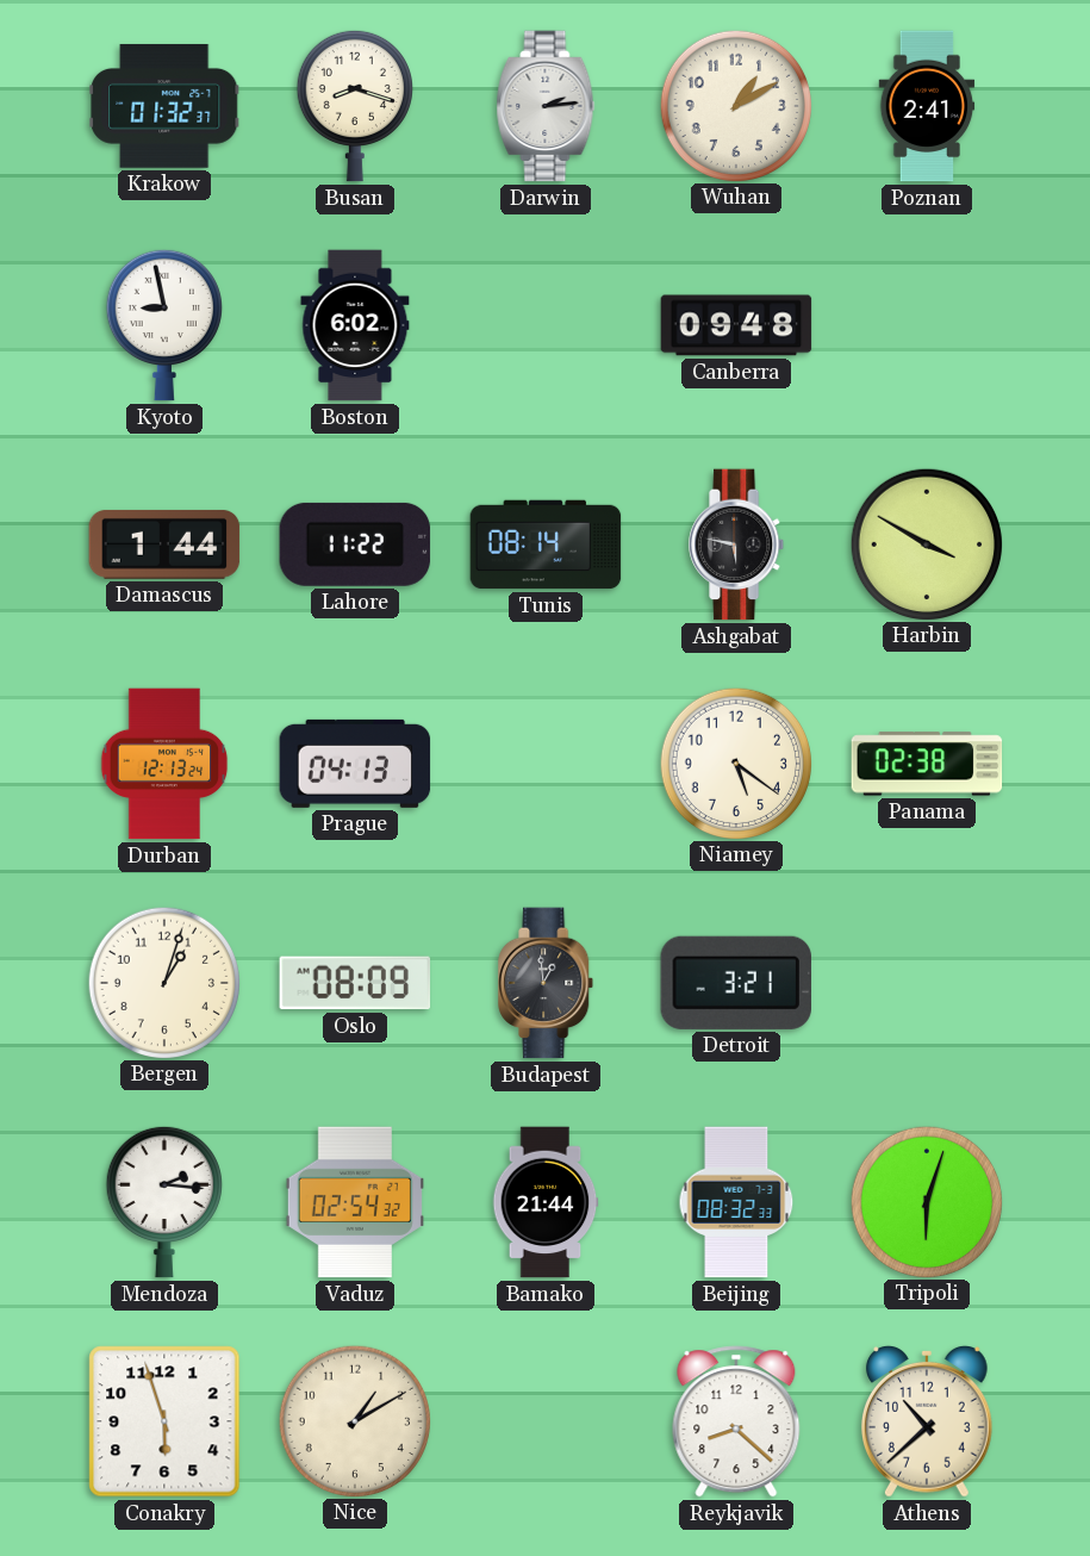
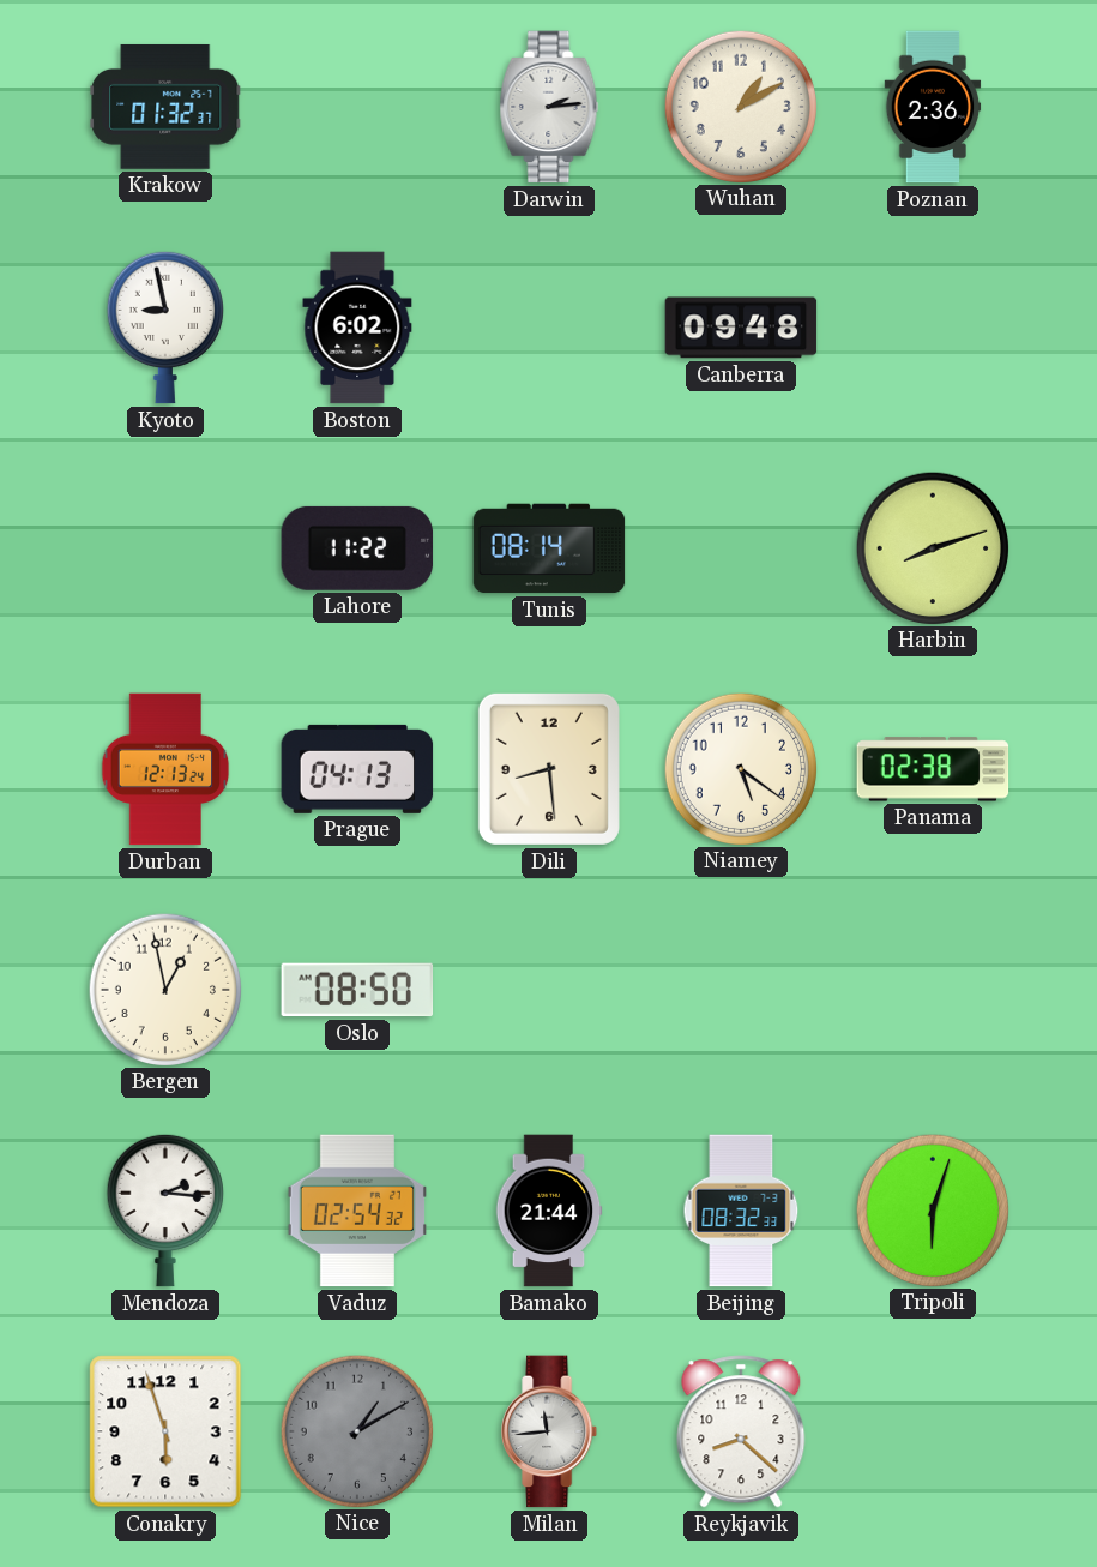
Busan: 8:18 -> none (355, 106)
Poznan: 2:41 -> 2:36 (933, 107)
Damascus: 1:44 -> none (164, 544)
Ashgabat: 5:47 -> none (737, 544)
Harbin: 3:50 -> 8:12 (932, 547)
Dili: none -> 8:29 (549, 769)
Bergen: 1:03 -> 12:58 (164, 989)
Oslo: 08:09 -> 08:50 (357, 990)
Budapest: 12:59 -> none (547, 983)
Detroit: 3:21 -> none (735, 983)
Nice dial: cream -> grey (356, 1430)
Milan: none -> 11:44 (550, 1431)
Athens: 10:38 -> none (928, 1423)
